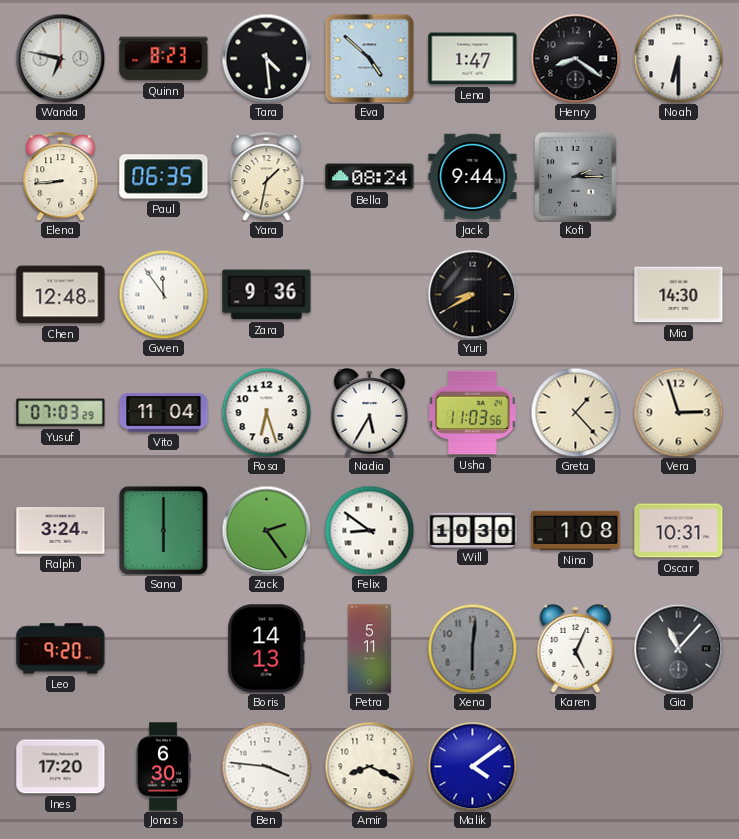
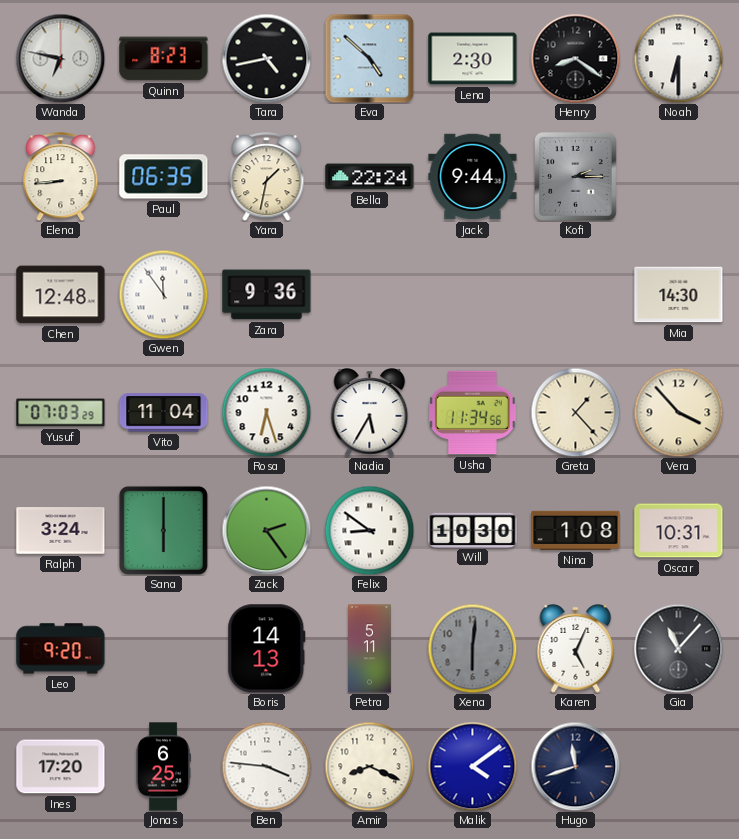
Tara: 4:29 -> 4:43 (266, 58)
Lena: 1:47 -> 2:30 (473, 59)
Bella: 08:24 -> 22:24 (370, 177)
Yuri: 8:40 -> none (472, 294)
Usha: 11:03 -> 11:34 (472, 413)
Vera: 2:57 -> 3:53 (678, 412)
Jonas: 6:30 -> 6:25 (163, 767)
Hugo: none -> 11:42 (575, 766)
